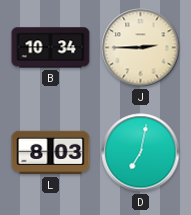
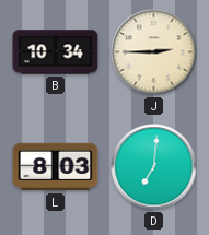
D: 7:02 -> 7:01 (154, 167)
